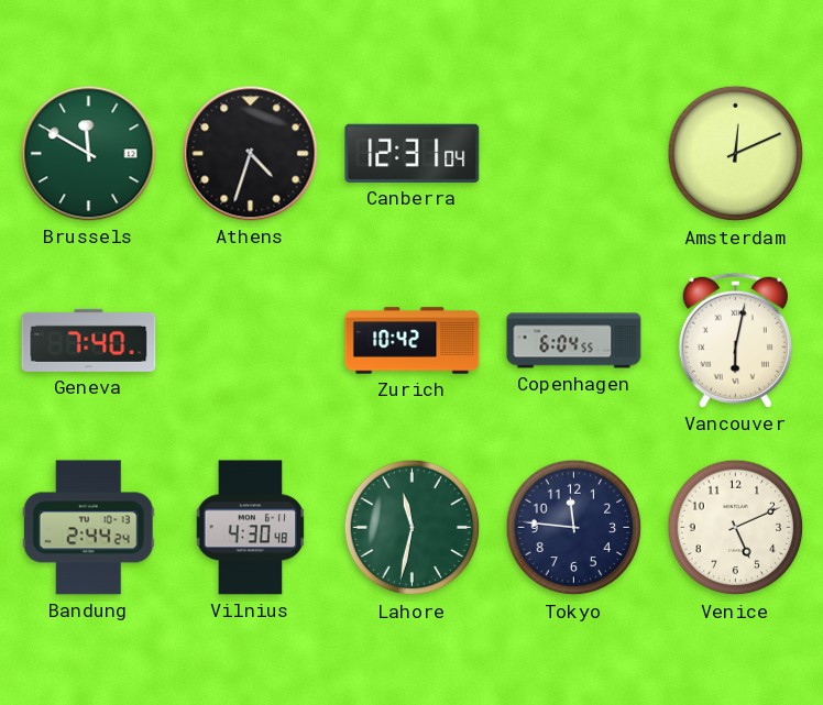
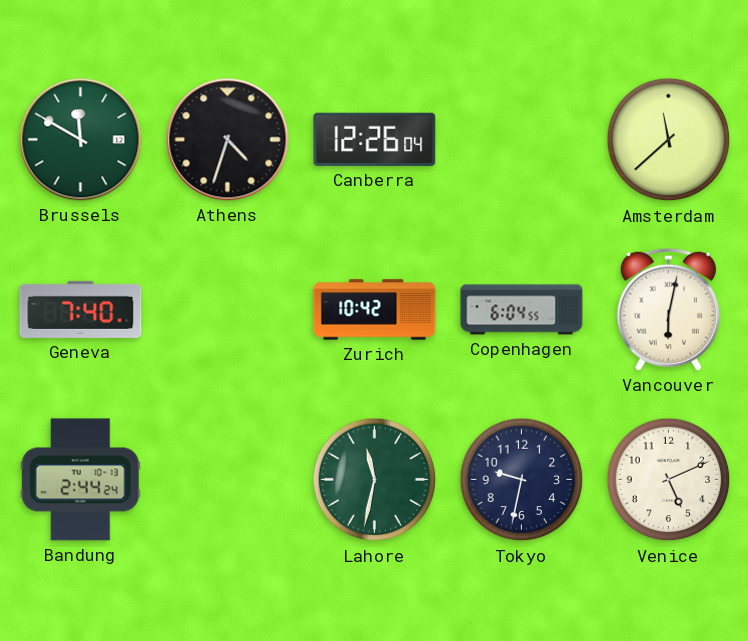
Canberra: 12:31 -> 12:26 (375, 139)
Amsterdam: 12:11 -> 11:38 (669, 140)
Vilnius: 4:30 -> none (251, 528)
Tokyo: 11:46 -> 9:32 (522, 480)
